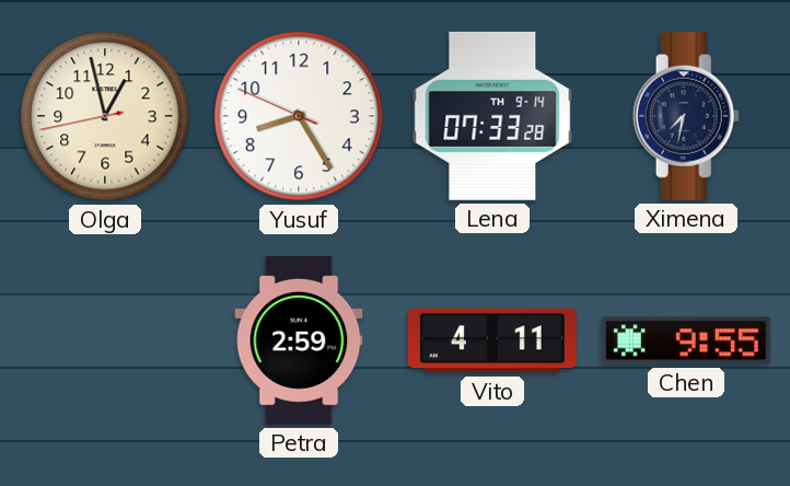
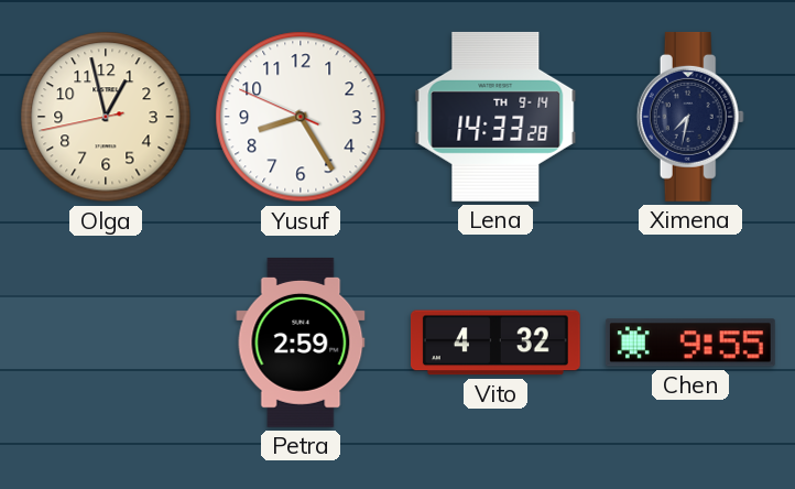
Lena: 07:33 -> 14:33 (495, 117)
Vito: 4:11 -> 4:32 (495, 343)
